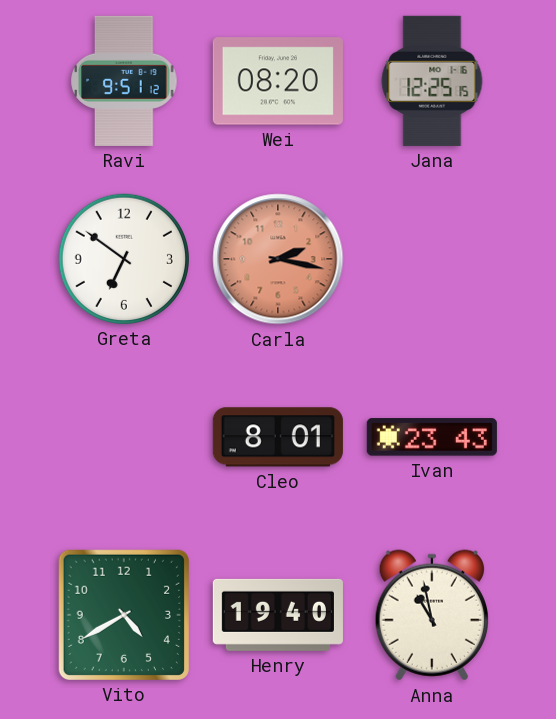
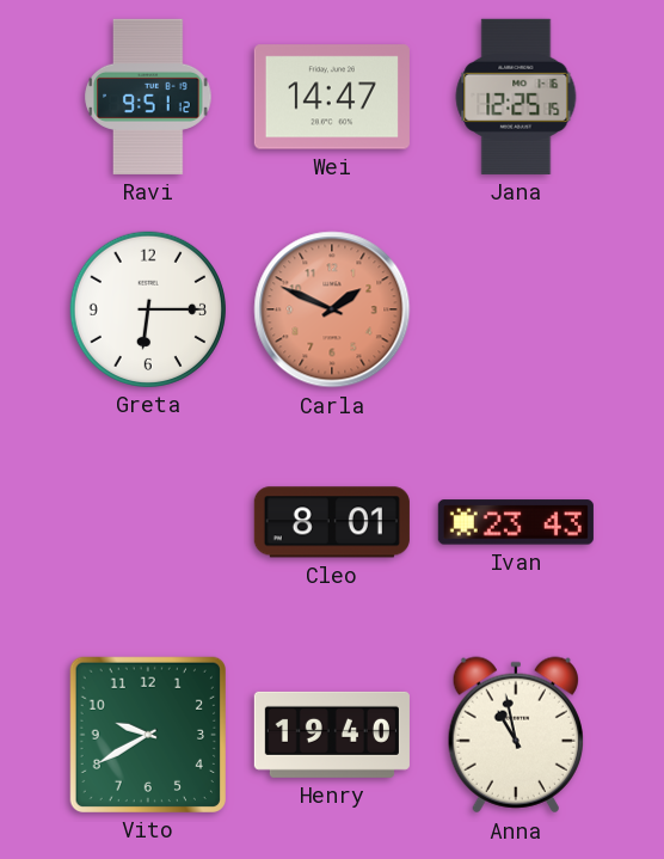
Wei: 08:20 -> 14:47 (332, 97)
Greta: 6:51 -> 6:15 (148, 309)
Carla: 2:17 -> 1:49 (332, 309)
Vito: 4:40 -> 9:40 (148, 735)
